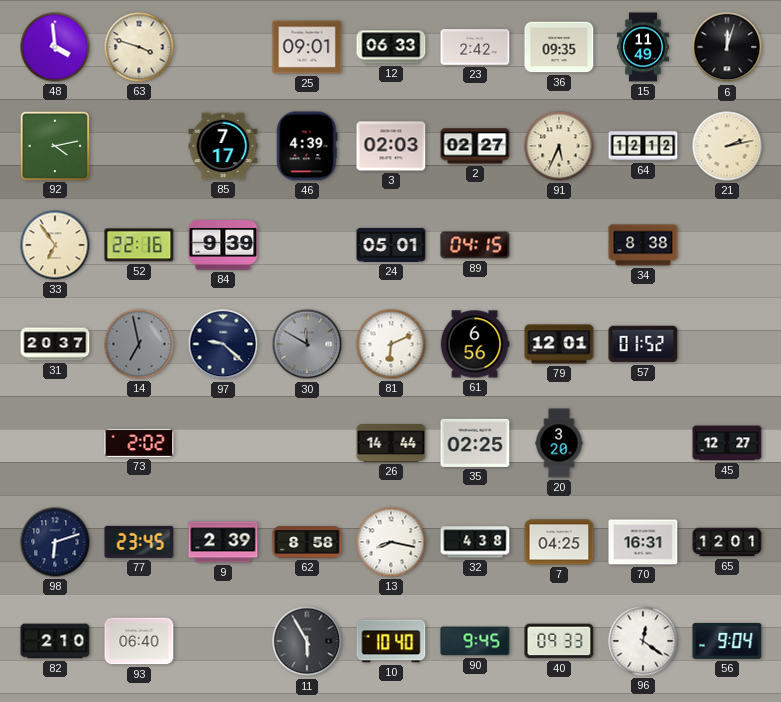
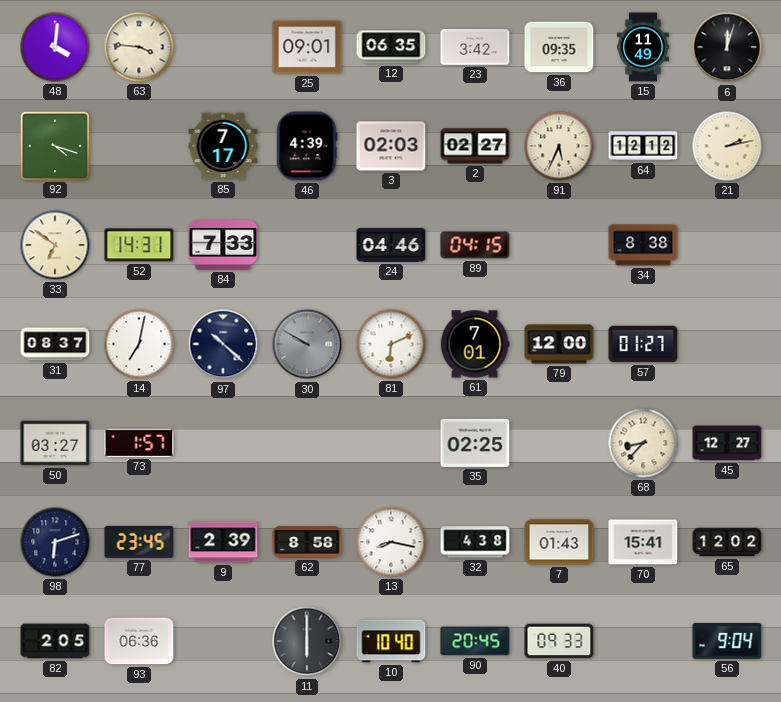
48: 3:59 -> 4:01 (55, 47)
63: 3:48 -> 3:46 (139, 47)
12: 06:33 -> 06:35 (391, 47)
23: 2:42 -> 3:42 (475, 47)
92: 4:13 -> 4:18 (54, 145)
33: 6:54 -> 6:51 (55, 245)
52: 22:16 -> 14:31 (139, 245)
84: 9:39 -> 7:33 (223, 246)
24: 05:01 -> 04:46 (391, 245)
31: 20:37 -> 08:37 (55, 344)
14: 6:58 -> 7:02 (139, 344)
14 dial: grey -> white (139, 344)
97: 9:22 -> 10:22 (223, 344)
30: 11:50 -> 9:50 (307, 344)
61: 6:56 -> 7:01 (475, 344)
79: 12:01 -> 12:00 (559, 344)
57: 01:52 -> 01:27 (643, 344)
50: none -> 03:27 (55, 443)
73: 2:02 -> 1:57 (139, 443)
26: 14:44 -> none (391, 444)
20: 3:20 -> none (559, 443)
68: none -> 8:37 (643, 443)
7: 04:25 -> 01:43 (559, 542)
70: 16:31 -> 15:41 (643, 542)
65: 12:01 -> 12:02 (727, 542)
82: 2:10 -> 2:05 (55, 641)
93: 06:40 -> 06:36 (139, 641)
11: 5:55 -> 6:00 (307, 641)
90: 9:45 -> 20:45 (475, 641)
96: 12:21 -> none (643, 641)
